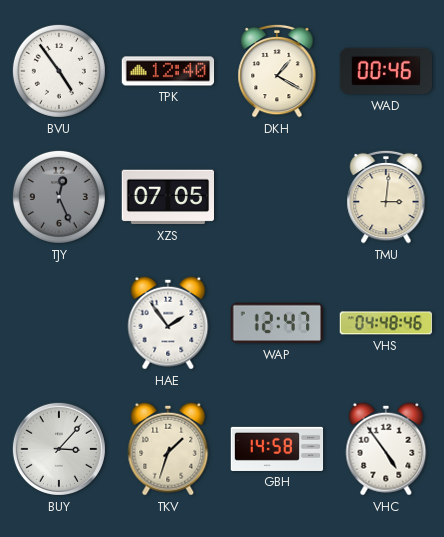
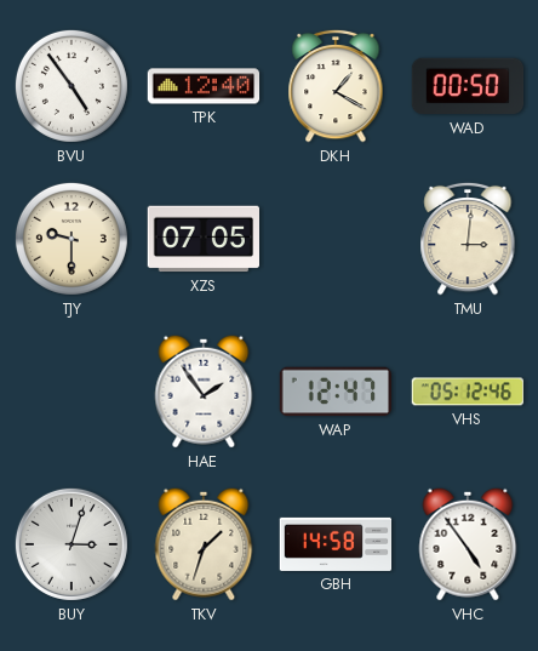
WAD: 00:46 -> 00:50 (468, 86)
TJY: 12:26 -> 9:30 (71, 239)
TJY dial: grey -> cream (71, 239)
VHS: 04:48 -> 05:12 (468, 392)
BUY: 3:07 -> 3:03 (71, 544)
